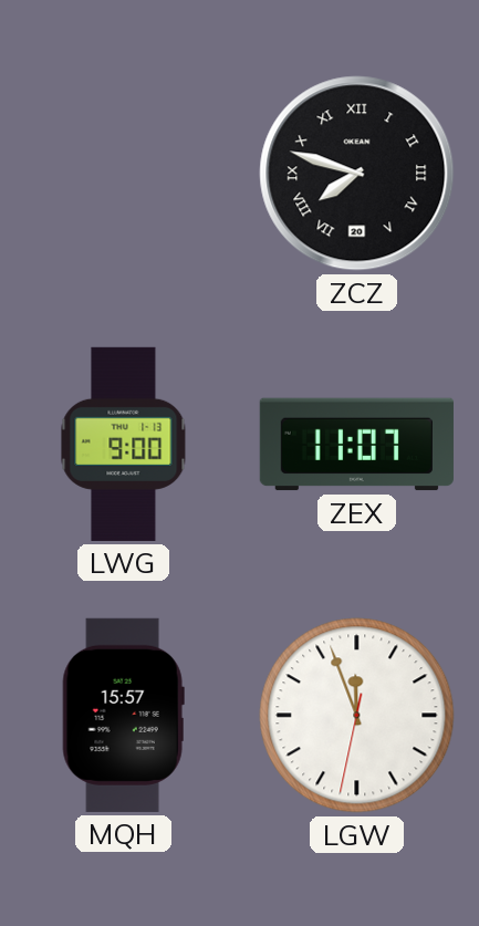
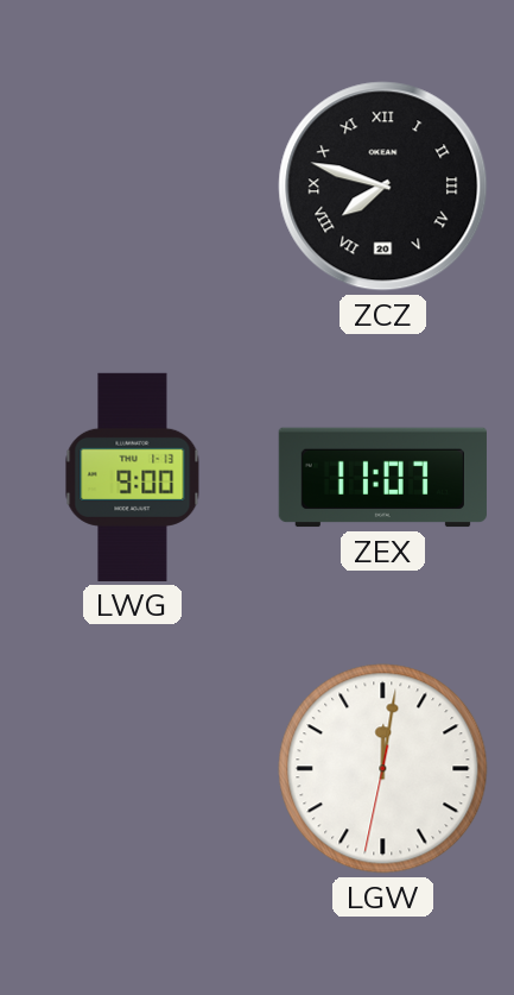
MQH: 15:57 -> none (123, 715)
LGW: 11:56 -> 12:01 (383, 769)
